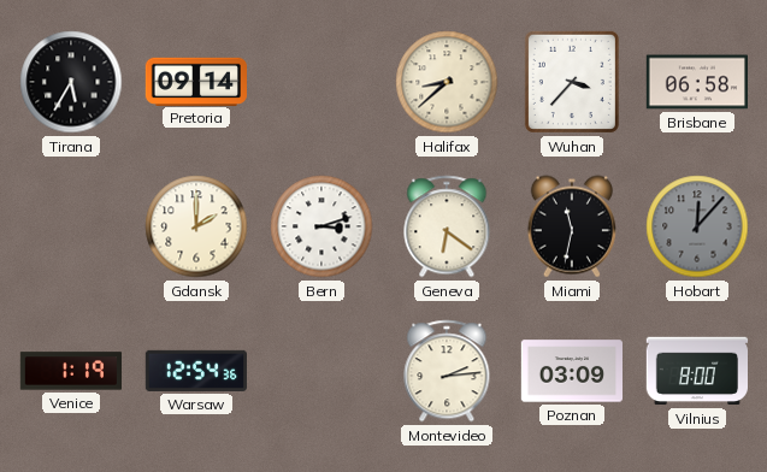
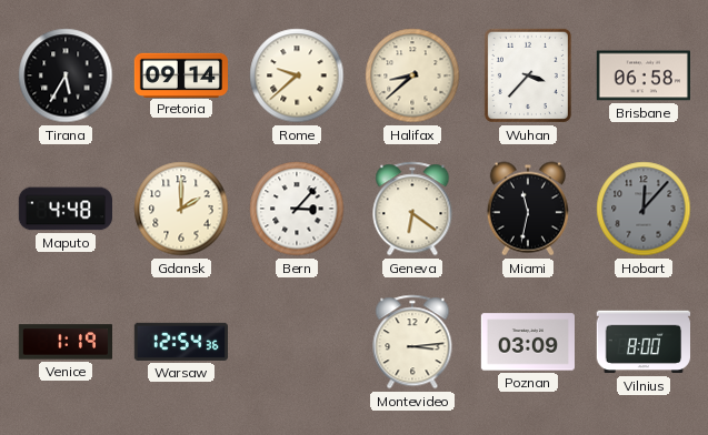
Rome: none -> 9:38 (297, 75)
Maputo: none -> 4:48 (64, 209)
Bern: 3:12 -> 3:07 (297, 209)
Montevideo: 2:14 -> 3:14 (412, 342)
